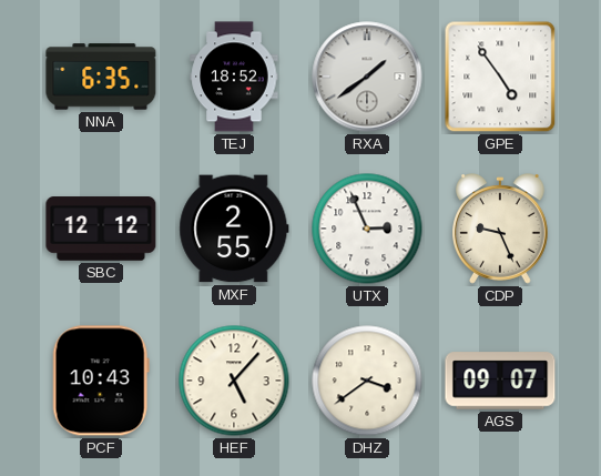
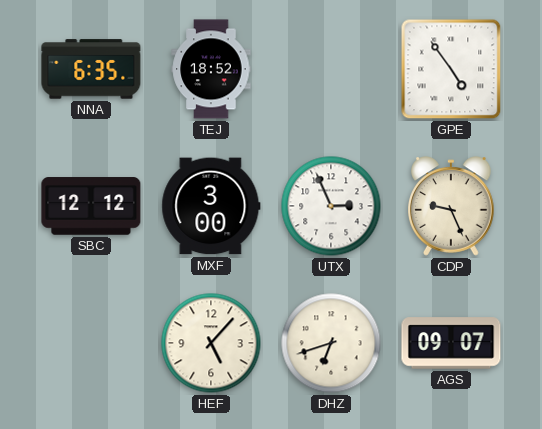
RXA: 1:39 -> none (367, 77)
MXF: 2:55 -> 3:00 (211, 206)
PCF: 10:43 -> none (101, 381)
DHZ: 3:39 -> 6:42 (331, 343)
